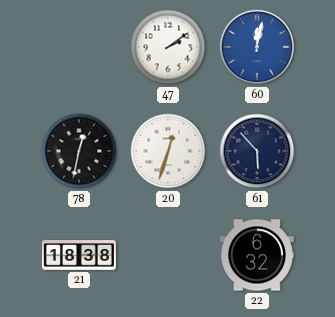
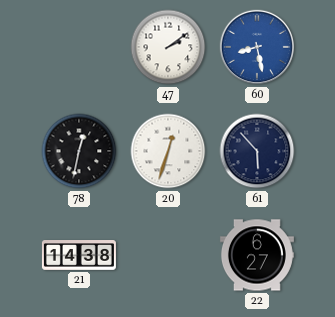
60: 12:02 -> 8:28 (257, 47)
21: 18:38 -> 14:38 (79, 256)
22: 6:32 -> 6:27 (257, 255)
